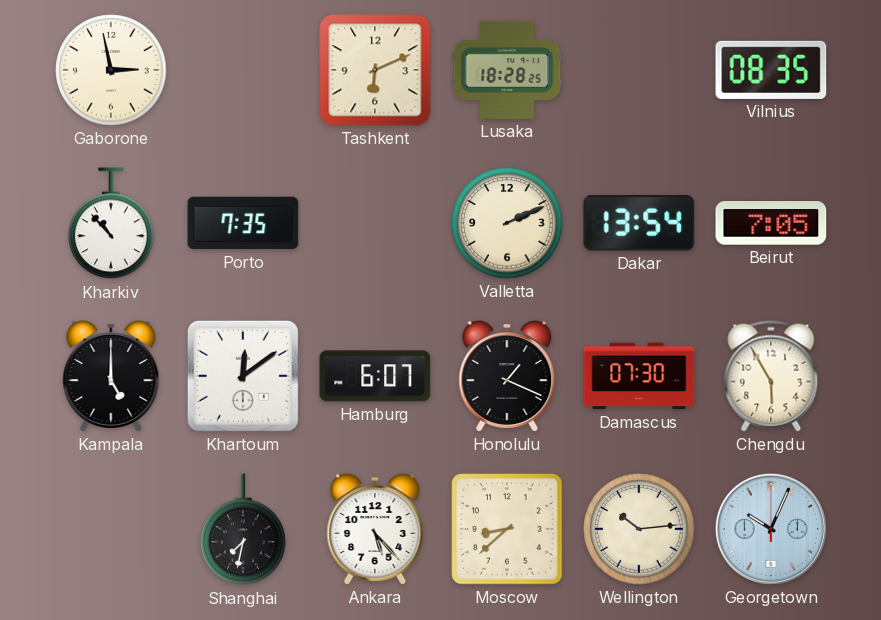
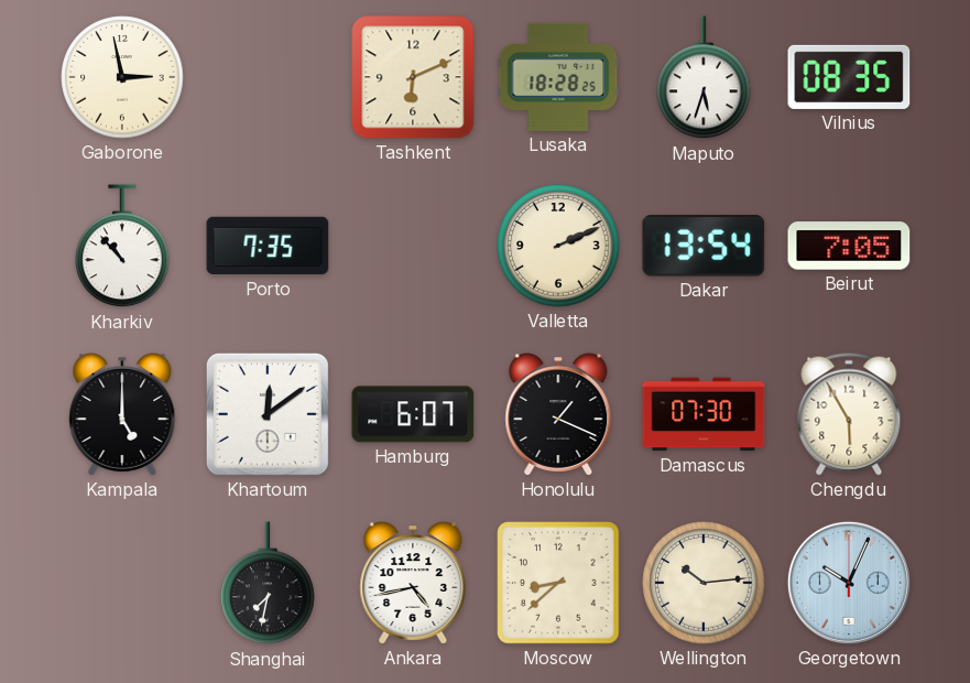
Maputo: none -> 5:33 (704, 78)
Ankara: 5:23 -> 4:43 (413, 584)
